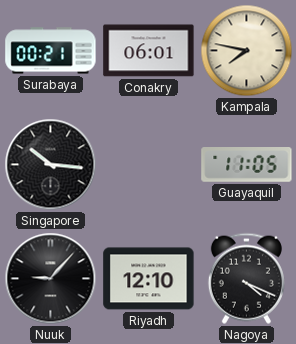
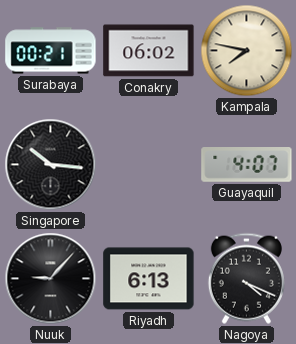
Conakry: 06:01 -> 06:02 (149, 51)
Guayaquil: 11:05 -> 4:07 (247, 165)
Riyadh: 12:10 -> 6:13 (149, 279)
